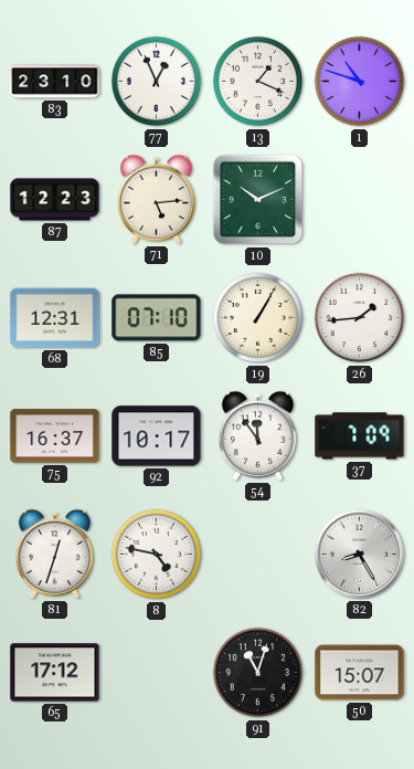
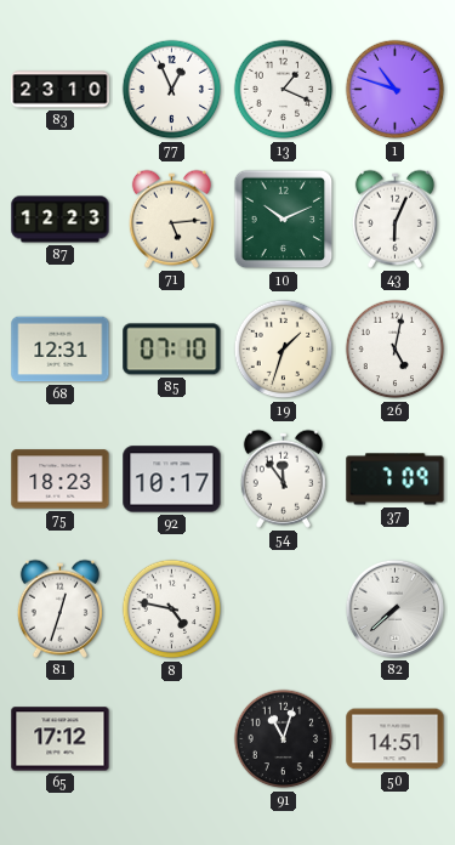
43: none -> 6:04 (394, 219)
19: 1:05 -> 1:33 (284, 350)
26: 1:44 -> 5:02 (396, 350)
75: 16:37 -> 18:23 (61, 480)
82: 8:25 -> 7:38 (394, 608)
50: 15:07 -> 14:51 (396, 739)
